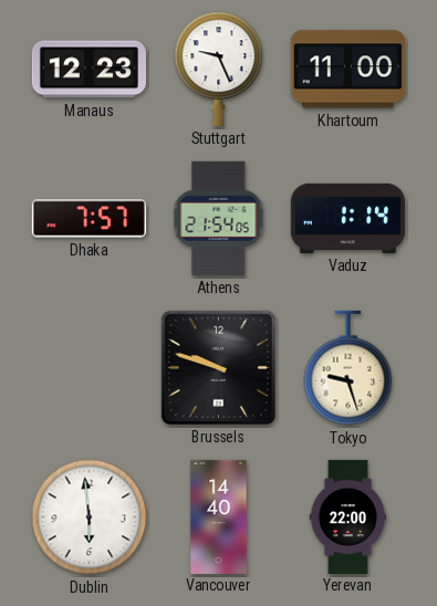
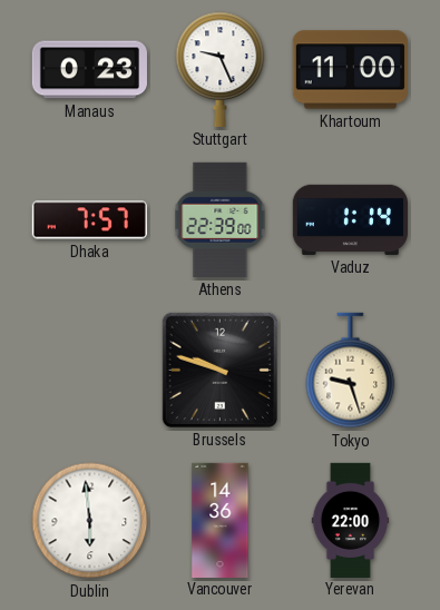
Manaus: 12:23 -> 0:23 (89, 70)
Athens: 21:54 -> 22:39 (221, 219)
Vancouver: 14:40 -> 14:36 (221, 520)
